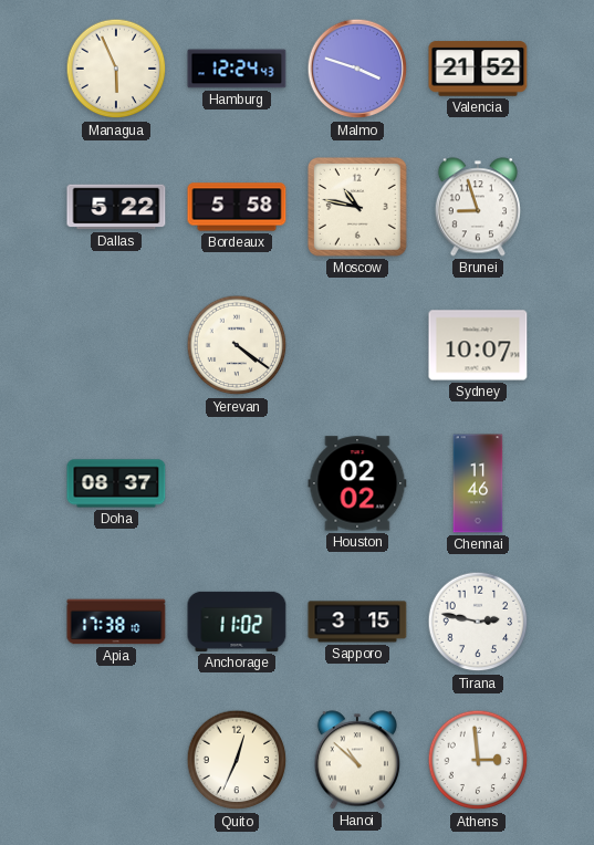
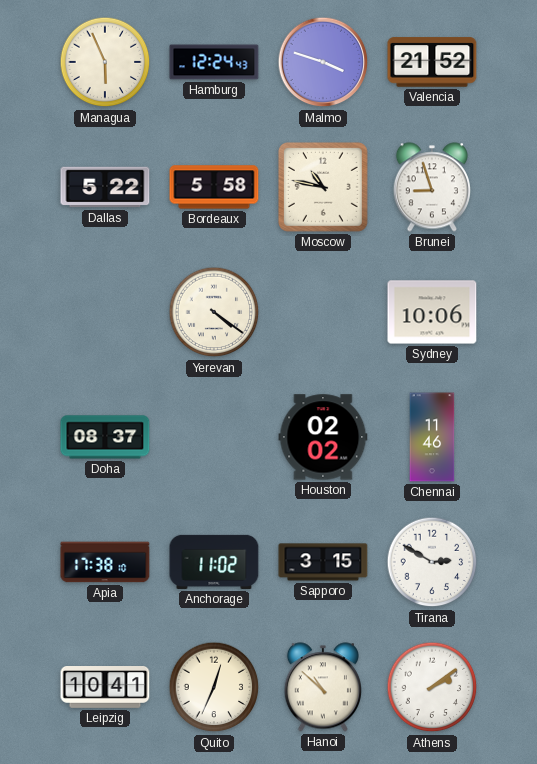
Sydney: 10:07 -> 10:06 (432, 312)
Tirana: 2:47 -> 2:50 (432, 562)
Leipzig: none -> 10:41 (105, 688)
Athens: 2:59 -> 2:09 (432, 687)
